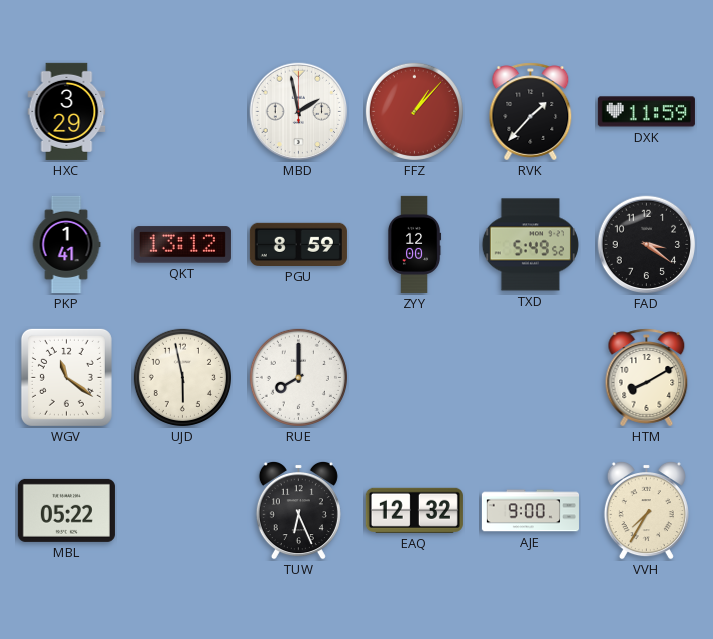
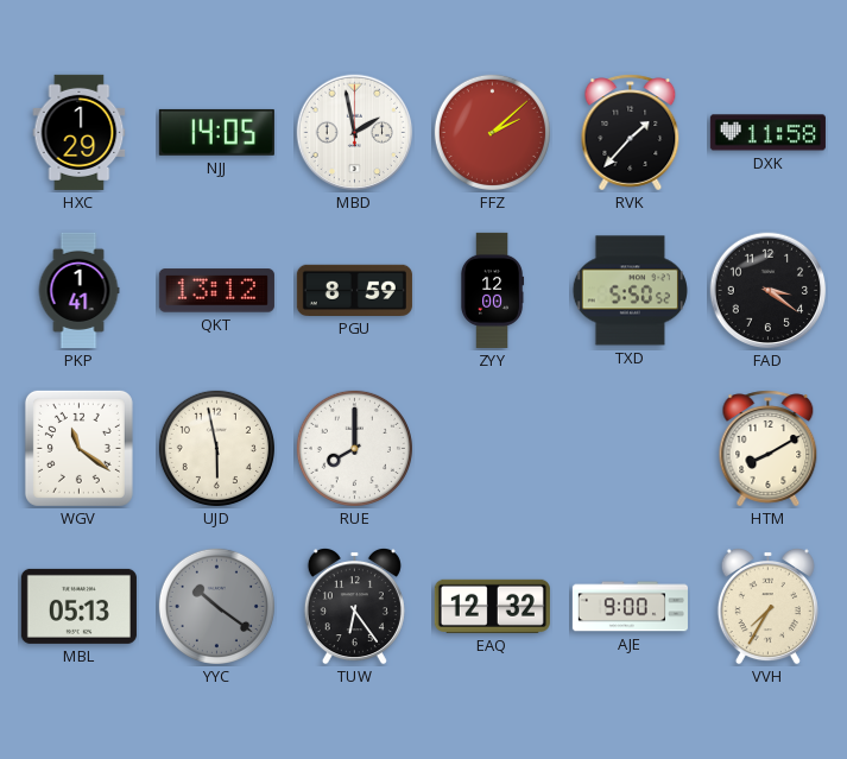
HXC: 3:29 -> 1:29 (80, 132)
NJJ: none -> 14:05 (216, 132)
FFZ: 1:07 -> 2:08 (492, 132)
DXK: 11:59 -> 11:58 (767, 133)
TXD: 5:49 -> 5:50 (630, 291)
MBL: 05:22 -> 05:13 (78, 606)
YYC: none -> 10:21 (216, 606)
TUW: 6:26 -> 6:24 (354, 606)
